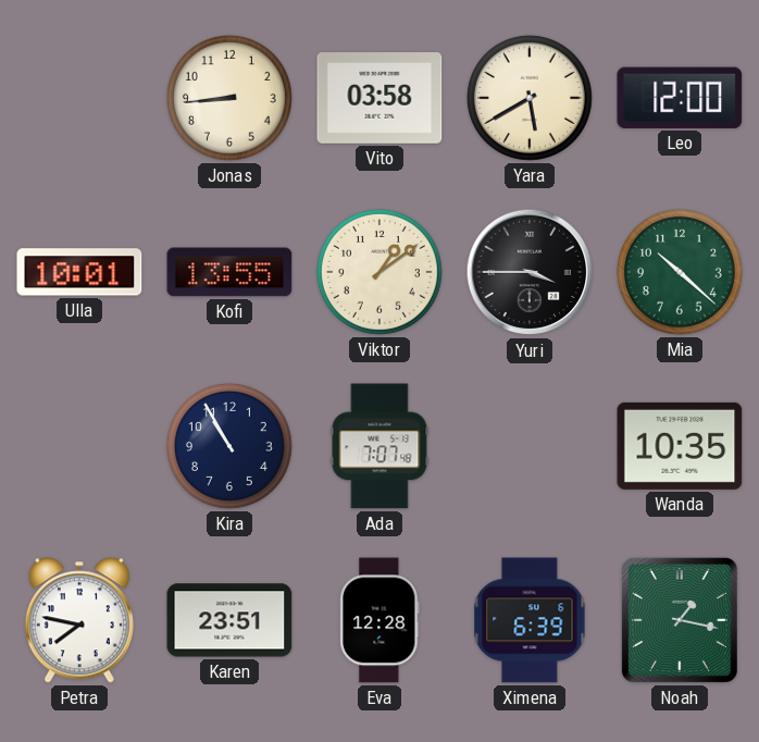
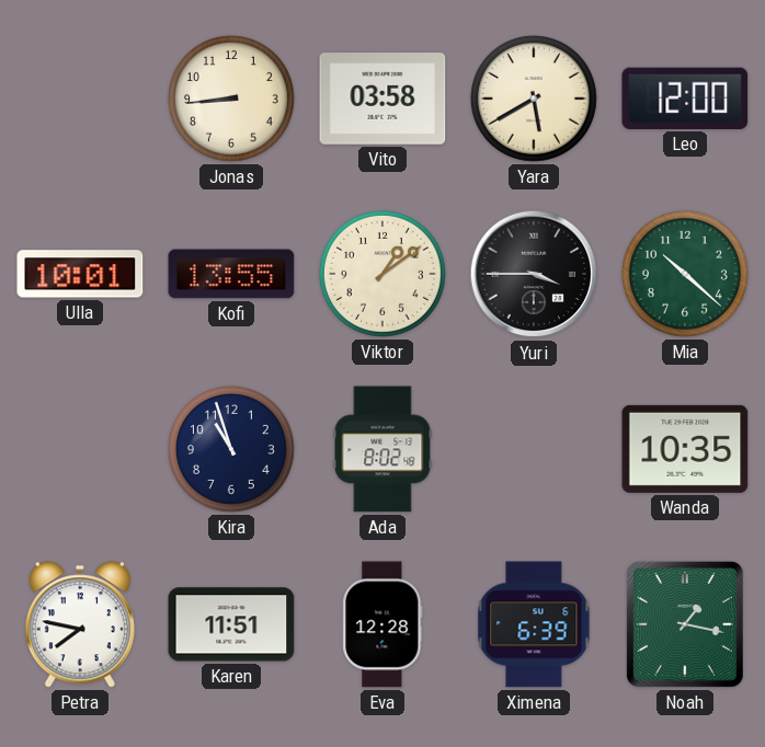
Kira: 10:55 -> 10:57 (231, 449)
Ada: 7:07 -> 8:02 (382, 449)
Karen: 23:51 -> 11:51 (231, 624)
